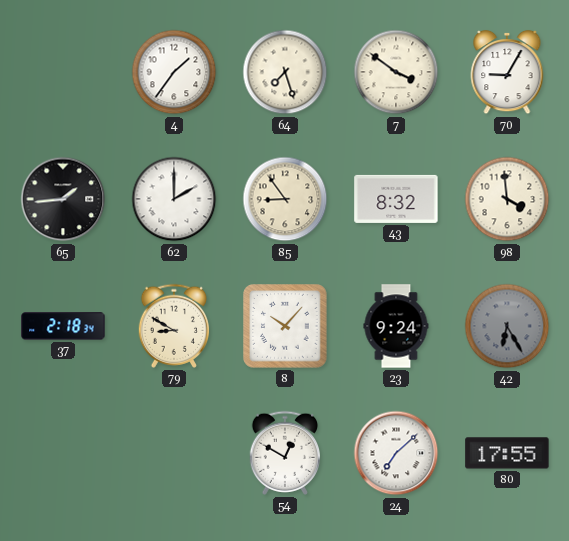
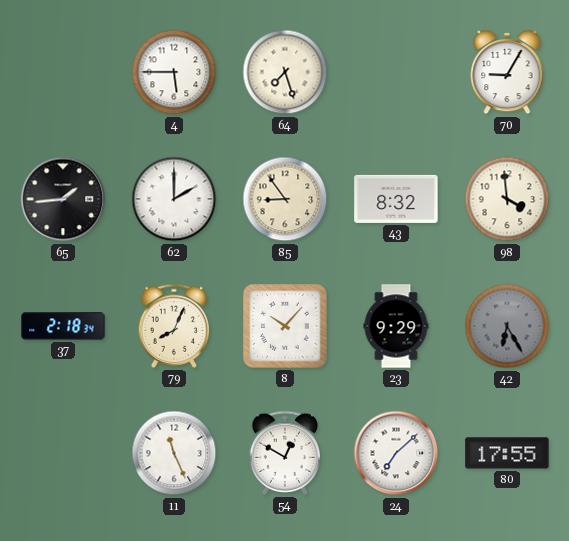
4: 1:36 -> 5:45 (174, 72)
7: 3:51 -> none (396, 72)
79: 8:50 -> 8:04 (173, 326)
23: 9:24 -> 9:29 (396, 326)
11: none -> 11:26 (174, 453)
